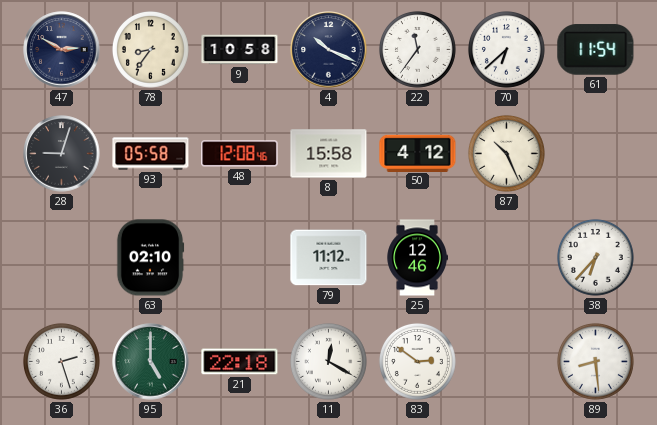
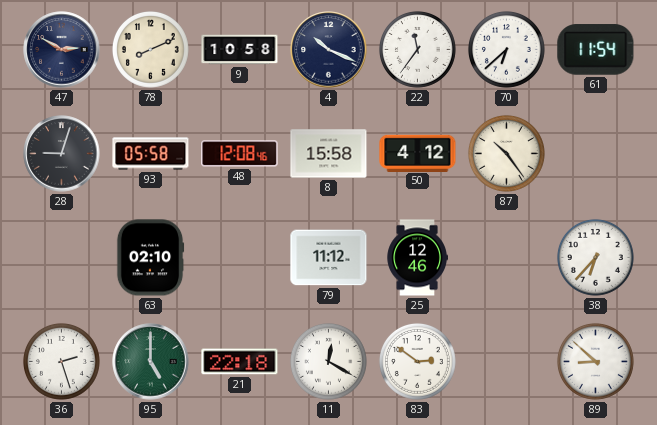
78: 8:36 -> 8:11 (150, 49)
87: 10:26 -> 10:24 (506, 153)
89: 8:29 -> 8:52 (595, 361)
